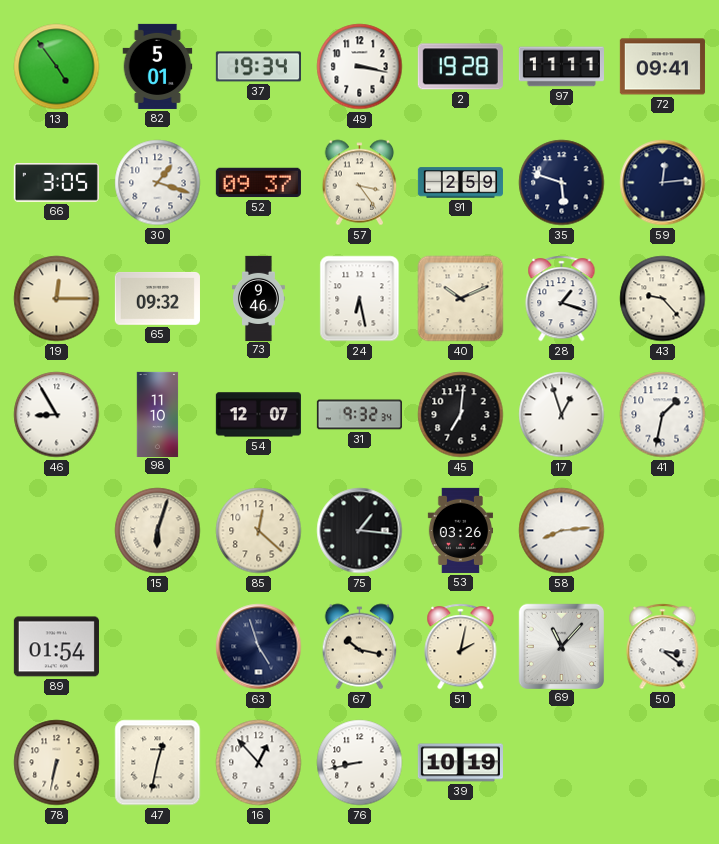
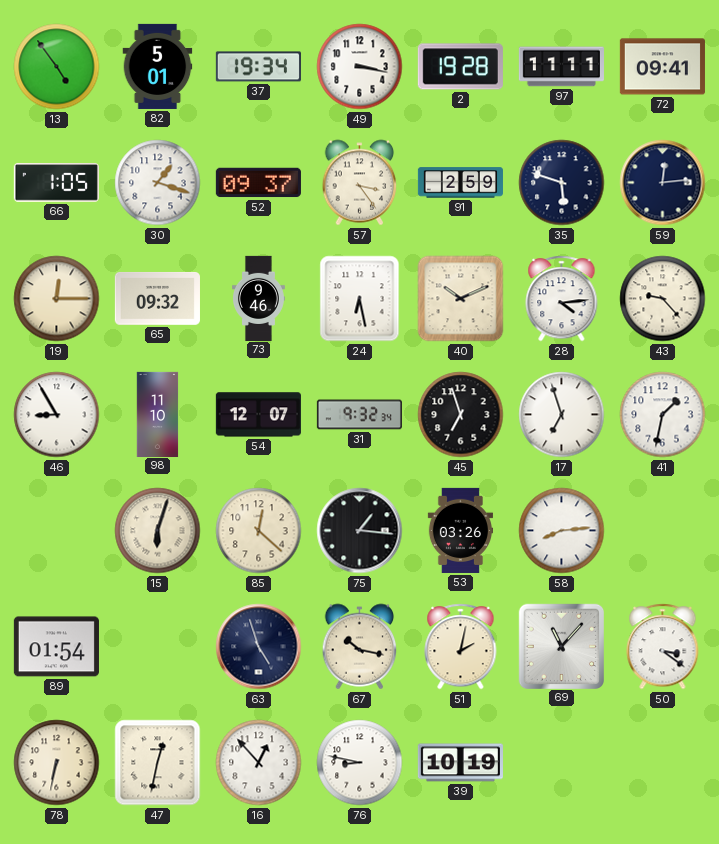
66: 3:05 -> 1:05 (56, 183)
28: 1:18 -> 4:14 (562, 299)
45: 7:01 -> 6:57 (461, 415)
17: 12:57 -> 6:57 (562, 415)
76: 8:43 -> 8:47 (360, 763)
